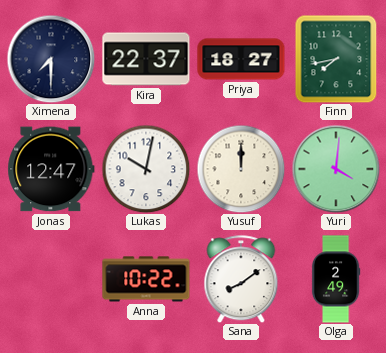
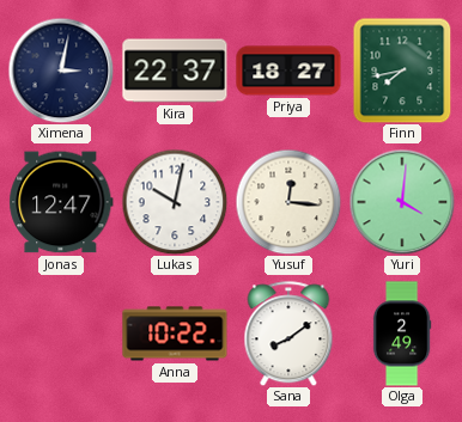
Ximena: 7:30 -> 3:02 (61, 71)
Yusuf: 12:00 -> 12:16 (288, 202)
